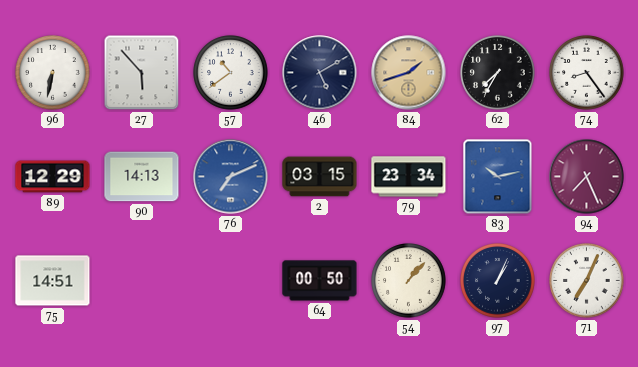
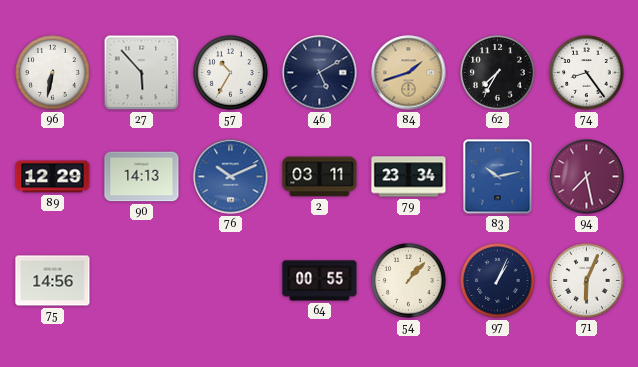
57: 10:39 -> 10:35 (231, 73)
76: 7:11 -> 10:11 (231, 177)
2: 03:15 -> 03:11 (320, 177)
94: 7:26 -> 7:28 (587, 177)
75: 14:51 -> 14:56 (53, 281)
64: 00:50 -> 00:55 (320, 281)
71: 7:04 -> 6:04 (587, 281)
